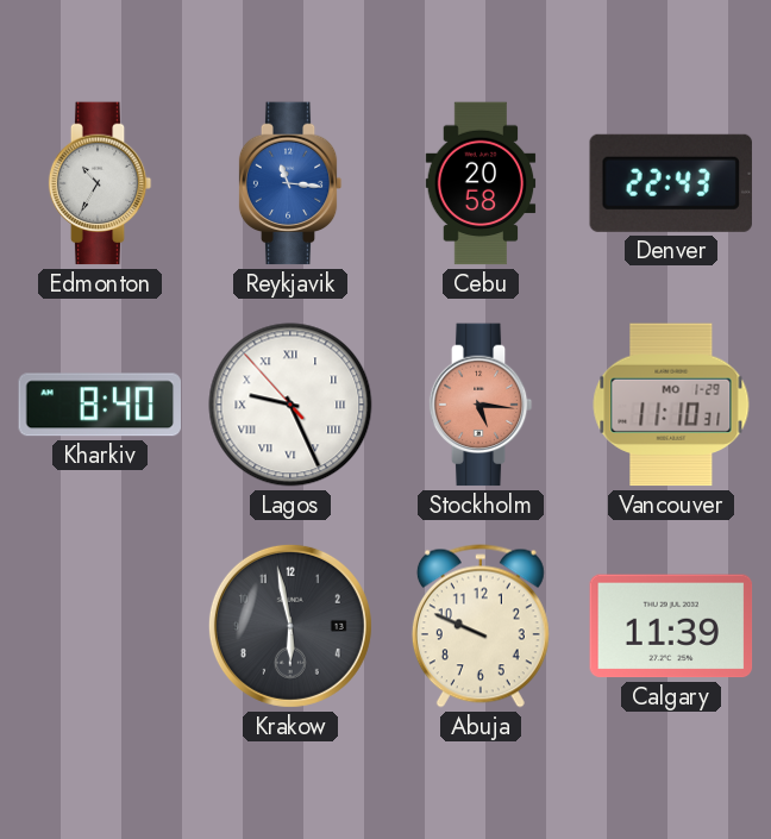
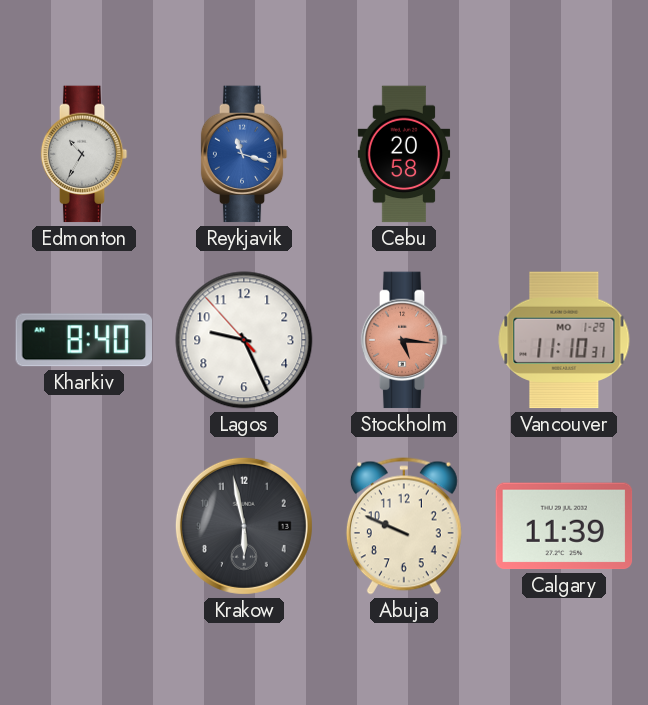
Reykjavik: 11:16 -> 11:18 (244, 154)
Denver: 22:43 -> none (671, 183)
Lagos numerals: Roman -> Arabic (244, 340)
